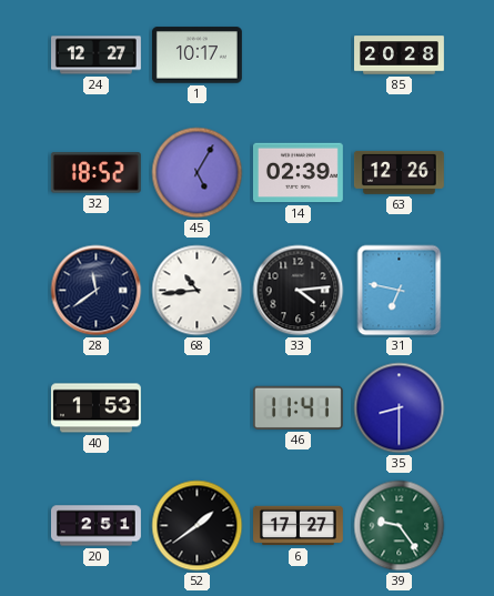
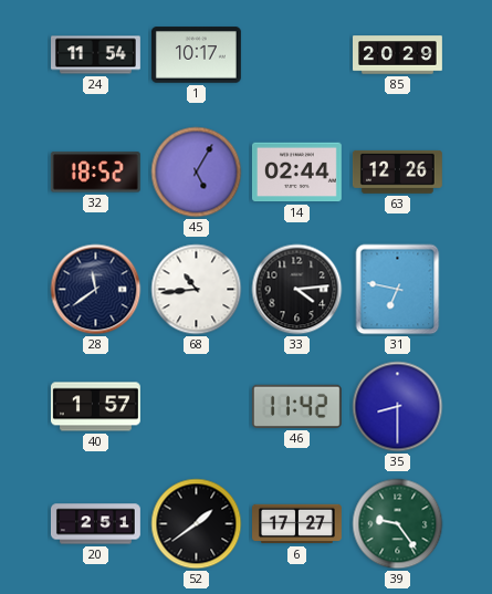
24: 12:27 -> 11:54 (96, 55)
85: 20:28 -> 20:29 (398, 55)
14: 02:39 -> 02:44 (296, 173)
40: 1:53 -> 1:57 (95, 407)
46: 11:41 -> 11:42 (296, 406)
